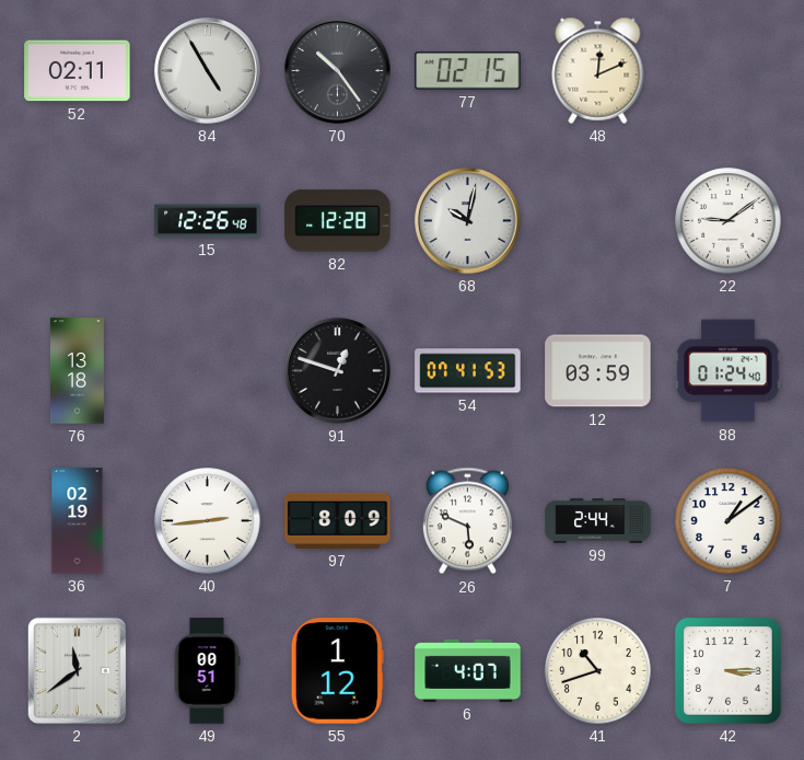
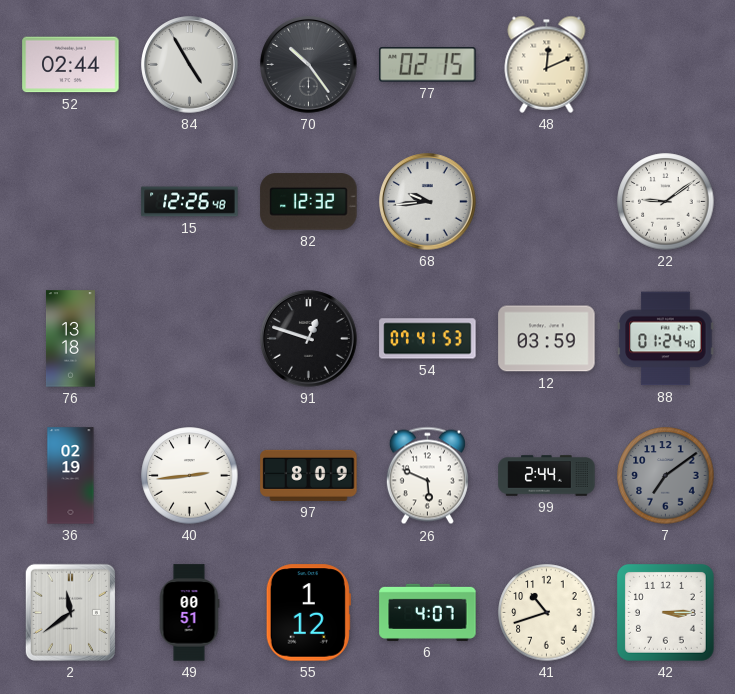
52: 02:11 -> 02:44 (71, 65)
82: 12:28 -> 12:32 (309, 202)
68: 10:02 -> 9:44 (428, 202)
7: 1:09 -> 7:09 (666, 476)
7 dial: white -> grey (666, 476)
